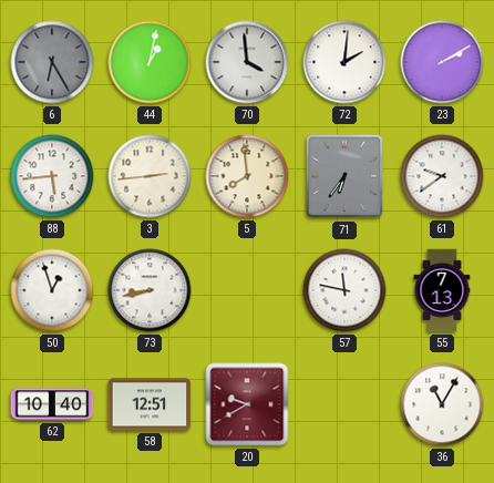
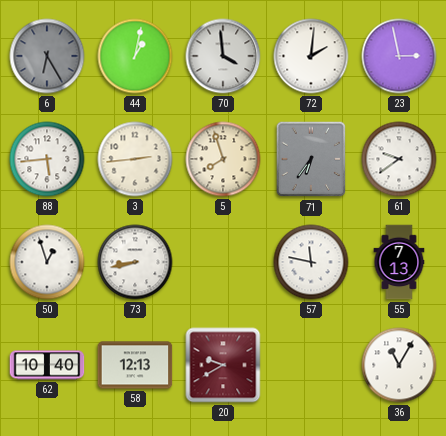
23: 2:10 -> 2:58 (399, 56)
5: 7:59 -> 7:57 (223, 159)
58: 12:51 -> 12:13 (135, 365)
